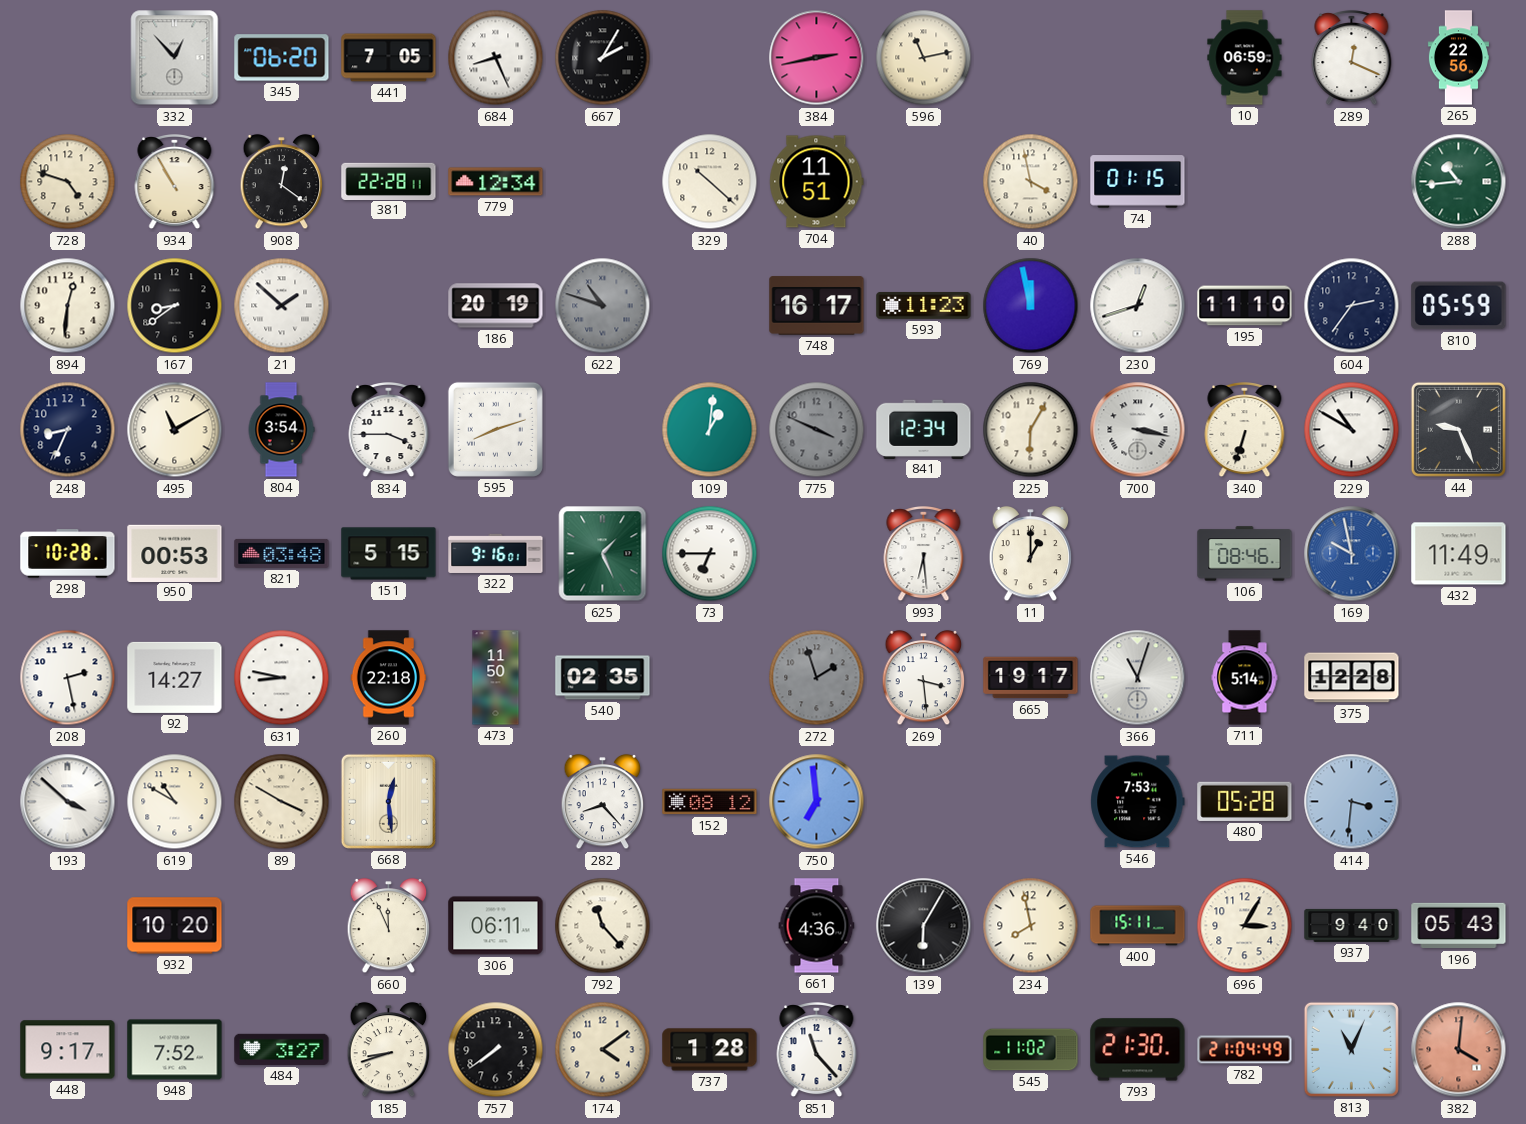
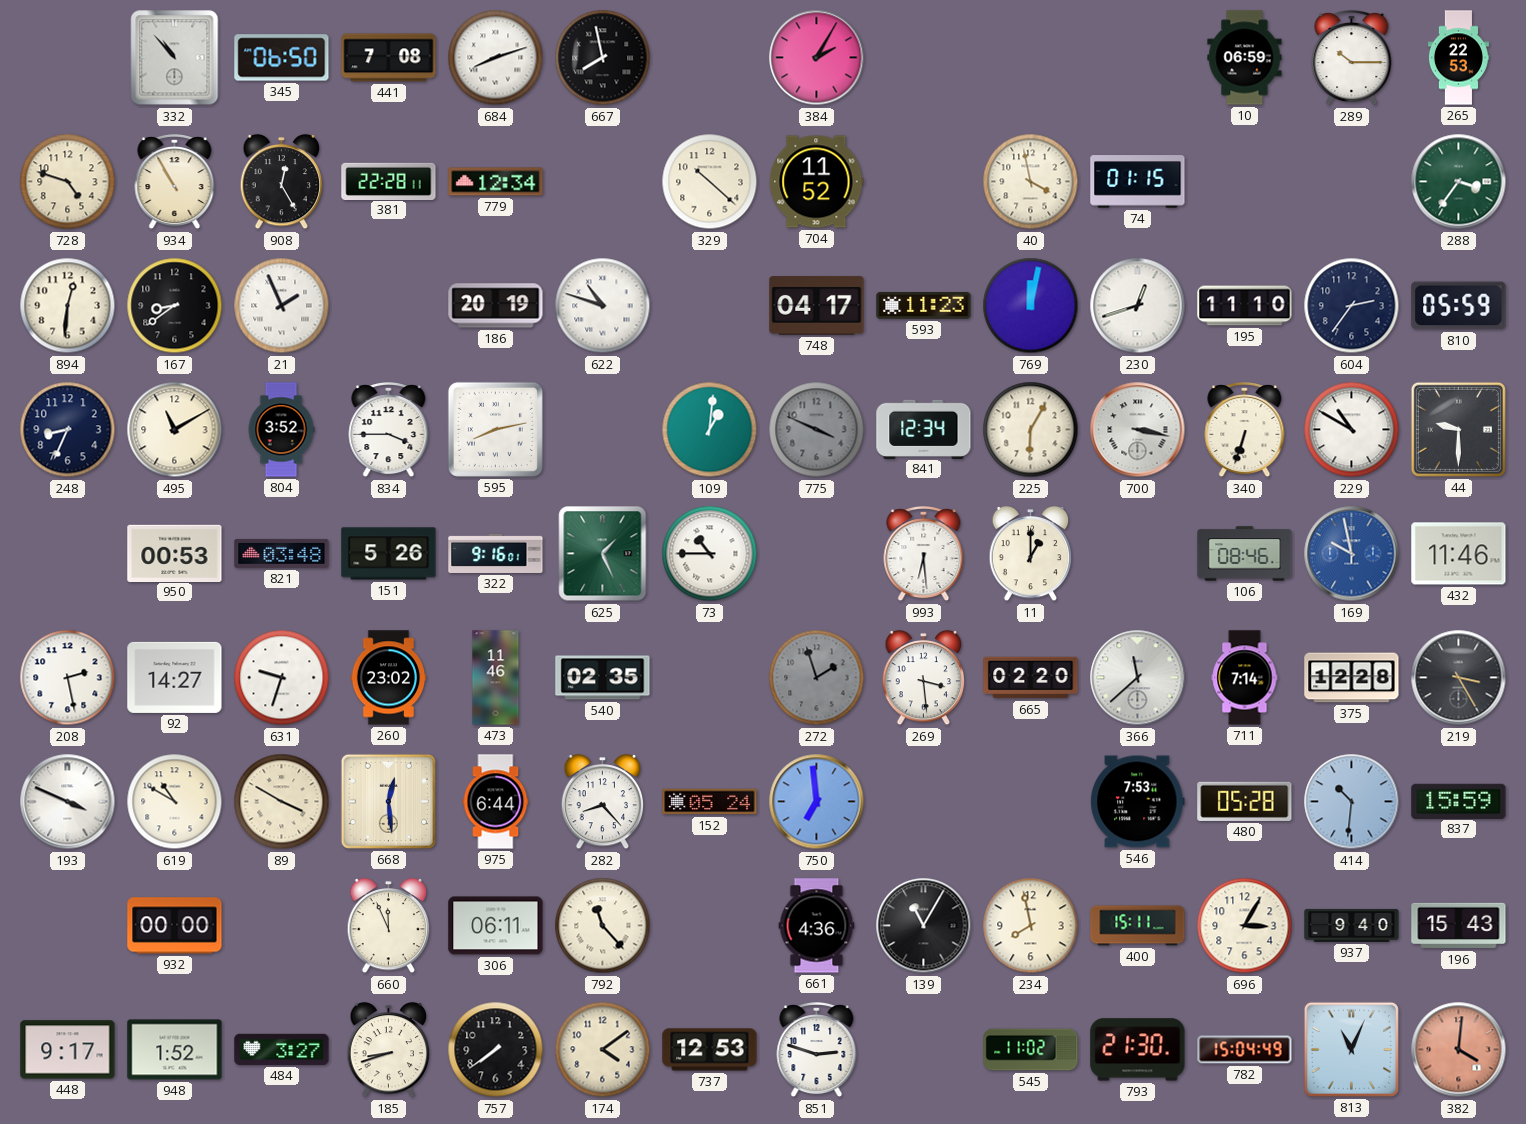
332: 12:53 -> 10:53 (175, 58)
345: 06:20 -> 06:50 (282, 58)
441: 7:05 -> 7:08 (389, 58)
684: 8:26 -> 8:12 (496, 58)
667: 2:05 -> 7:58 (603, 58)
384: 2:43 -> 2:05 (817, 58)
596: 11:13 -> none (924, 58)
289: 12:19 -> 10:15 (1352, 59)
265: 22:56 -> 22:53 (1458, 58)
908: 12:21 -> 12:25 (282, 182)
704: 11:51 -> 11:52 (817, 182)
288: 10:44 -> 3:36 (1459, 182)
21: 1:52 -> 1:56 (282, 306)
622 dial: grey -> white (603, 306)
748: 16:17 -> 04:17 (817, 306)
769: 11:58 -> 12:02 (1031, 306)
804: 3:54 -> 3:52 (281, 430)
595: 8:12 -> 8:13 (495, 429)
44: 9:26 -> 9:30 (1458, 429)
298: 10:28 -> none (68, 554)
151: 5:15 -> 5:26 (389, 554)
73: 6:45 -> 10:45 (710, 554)
432: 11:49 -> 11:46 (1459, 554)
631: 8:47 -> 9:33 (282, 678)
260: 22:18 -> 23:02 (389, 678)
473: 11:50 -> 11:46 (496, 678)
665: 19:17 -> 02:20 (1031, 678)
366: 11:03 -> 11:38 (1138, 678)
711: 5:14 -> 7:14 (1245, 678)
219: none -> 3:25 (1459, 678)
193: 3:52 -> 3:49 (68, 802)
975: none -> 6:44 (496, 802)
152: 08:12 -> 05:24 (710, 802)
414: 3:31 -> 10:31 (1352, 802)
837: none -> 15:59 (1459, 801)
932: 10:20 -> 00:00 (175, 926)
139: 6:05 -> 11:05 (924, 926)
196: 05:43 -> 15:43 (1459, 926)
948: 7:52 -> 1:52 (175, 1050)
737: 1:28 -> 12:53 (710, 1050)
851: 11:23 -> 2:48 (817, 1051)
782: 21:04 -> 15:04 (1245, 1050)
